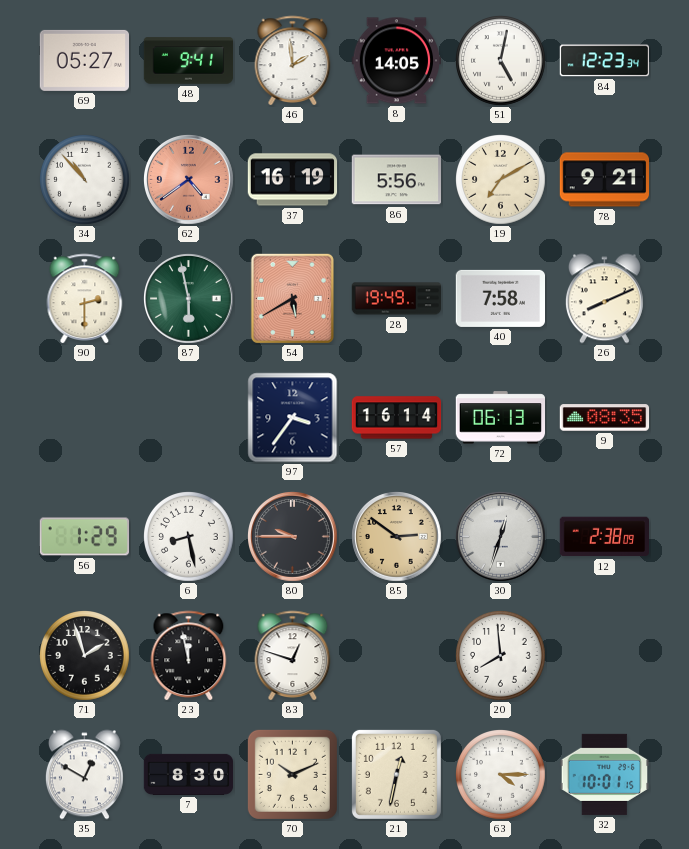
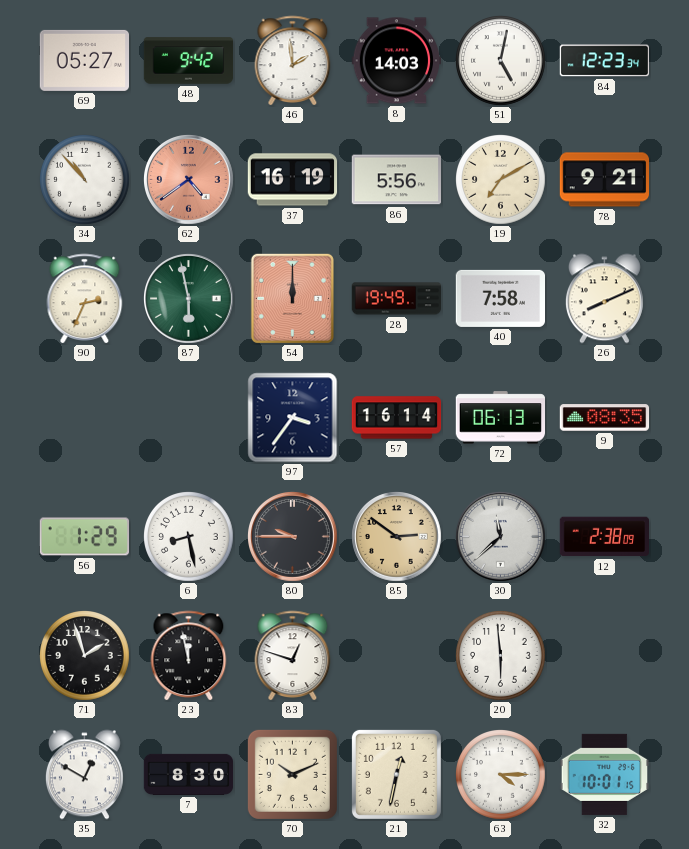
48: 9:41 -> 9:42 (189, 61)
8: 14:05 -> 14:03 (397, 61)
90: 2:30 -> 2:34 (85, 299)
54: 5:40 -> 12:00 (292, 298)
30: 12:33 -> 11:38 (501, 537)
20: 7:59 -> 5:59 (501, 656)
